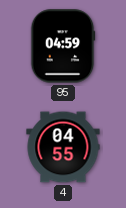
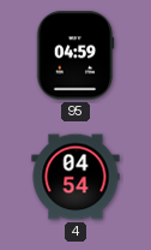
4: 04:55 -> 04:54 (75, 177)
